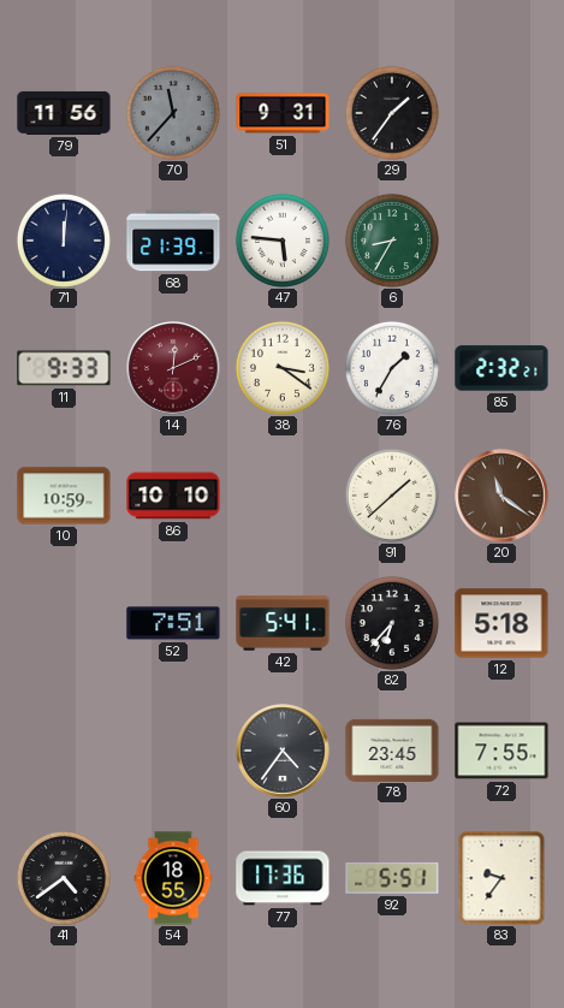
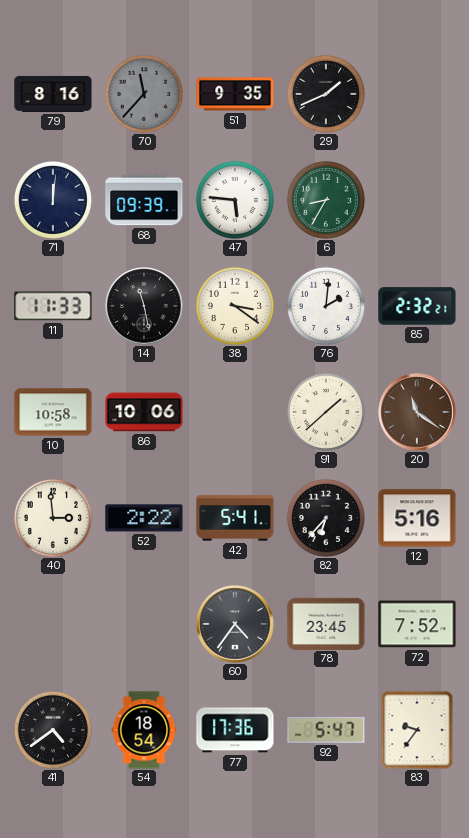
79: 11:56 -> 8:16 (53, 94)
51: 9:31 -> 9:35 (235, 94)
29: 1:36 -> 1:41 (326, 94)
68: 21:39 -> 09:39 (144, 200)
11: 9:33 -> 11:33 (53, 306)
14: 12:11 -> 11:28 (144, 306)
14 dial: burgundy -> black (144, 306)
76: 1:35 -> 2:01 (326, 306)
10: 10:59 -> 10:58 (53, 412)
86: 10:10 -> 10:06 (144, 412)
40: none -> 2:59 (53, 518)
52: 7:51 -> 2:22 (144, 518)
12: 5:18 -> 5:16 (417, 518)
72: 7:55 -> 7:52 (417, 624)
54: 18:55 -> 18:54 (144, 730)
92: 5:51 -> 5:47 (326, 730)
